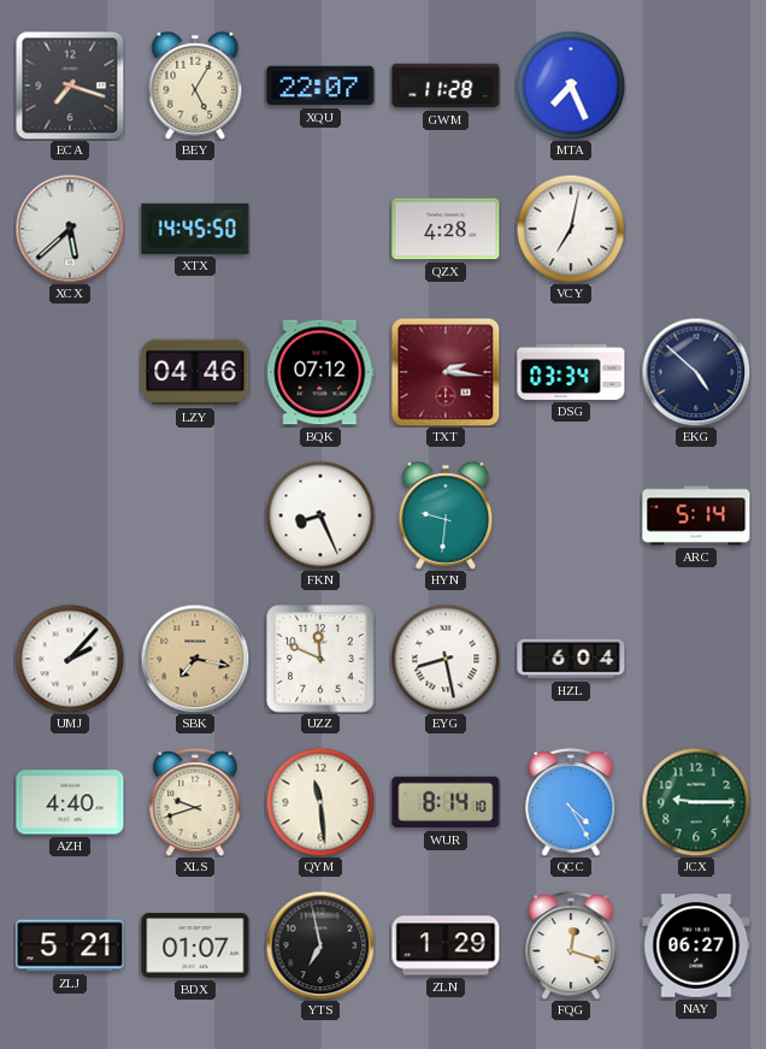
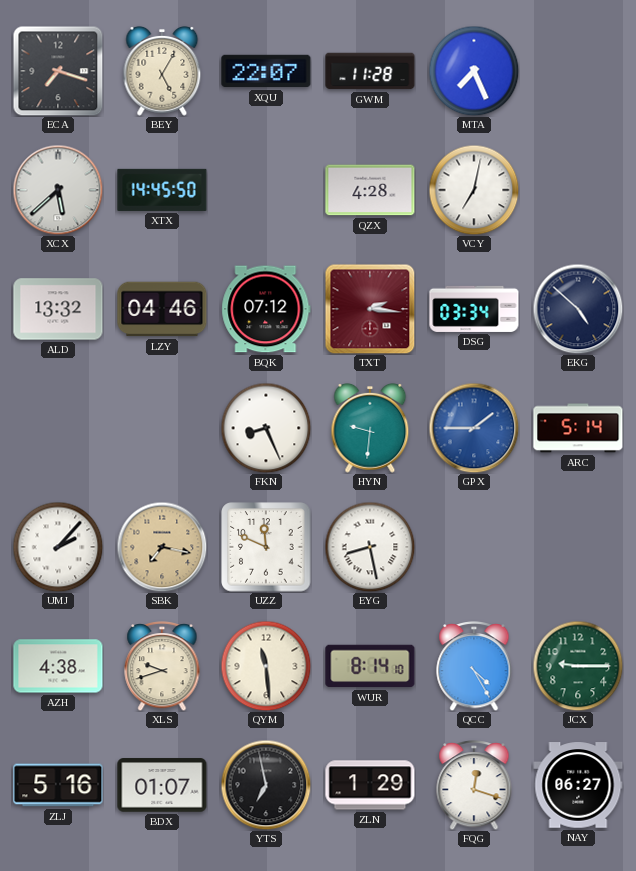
ALD: none -> 13:32 (58, 309)
GPX: none -> 1:45 (474, 428)
HZL: 6:04 -> none (571, 659)
AZH: 4:40 -> 4:38 (58, 666)
ZLJ: 5:21 -> 5:16 (58, 785)
